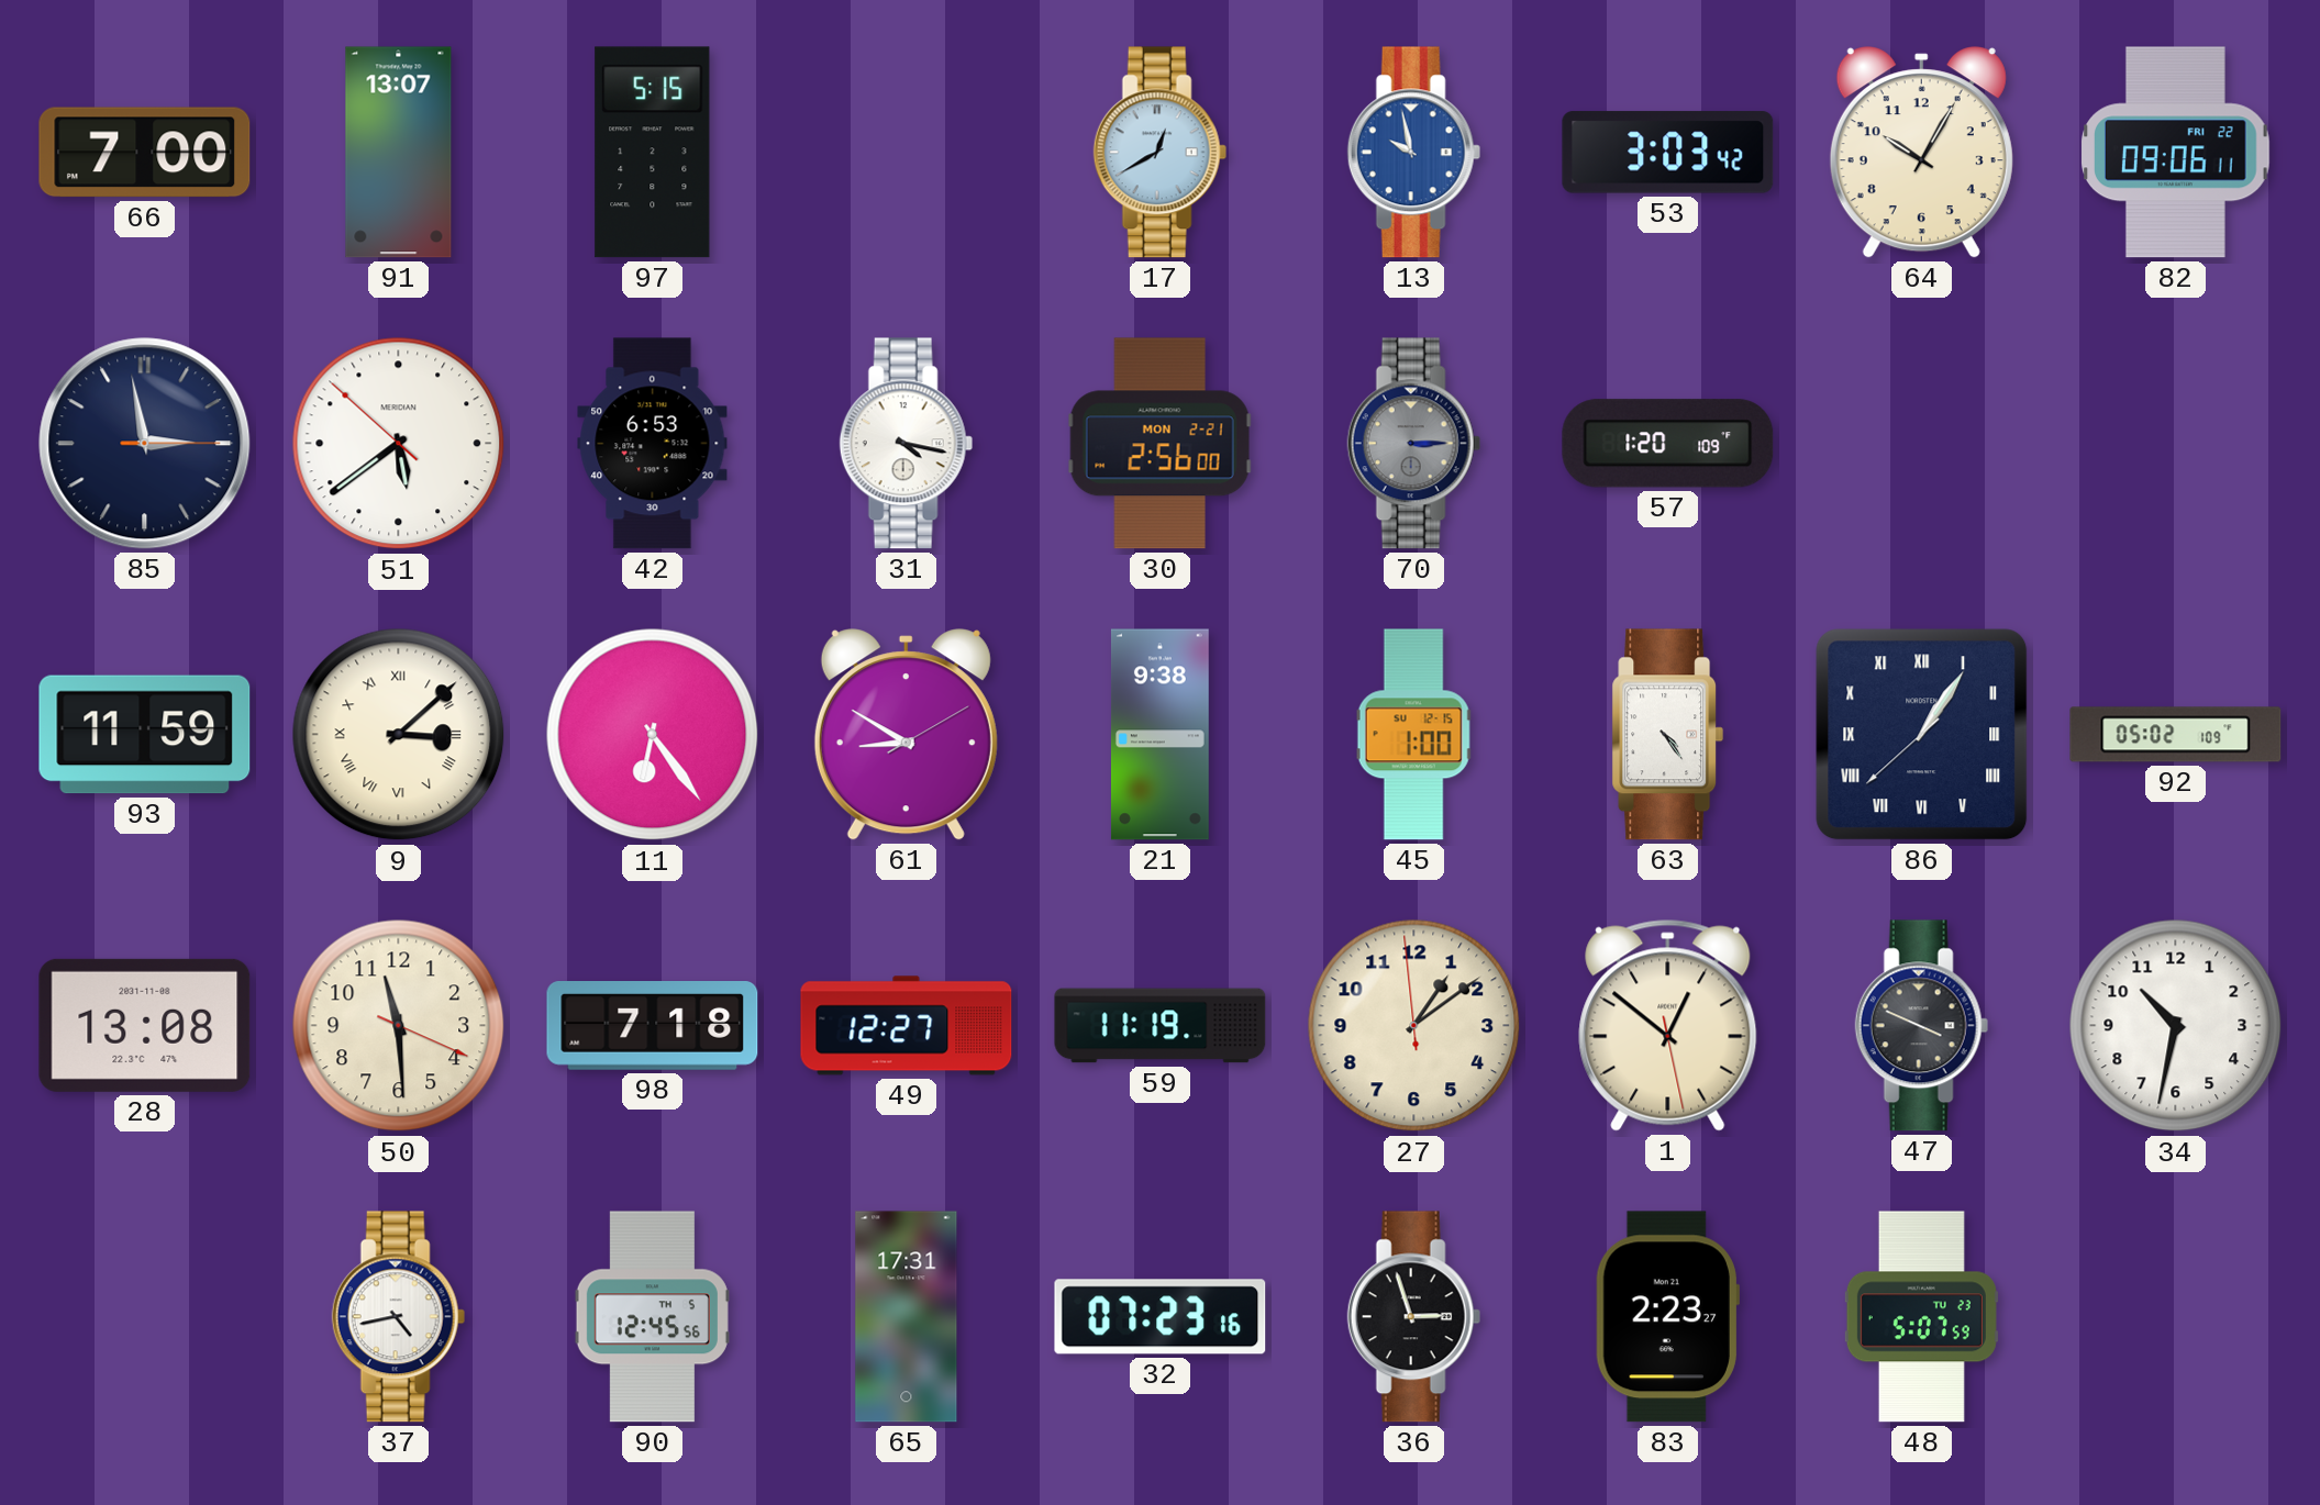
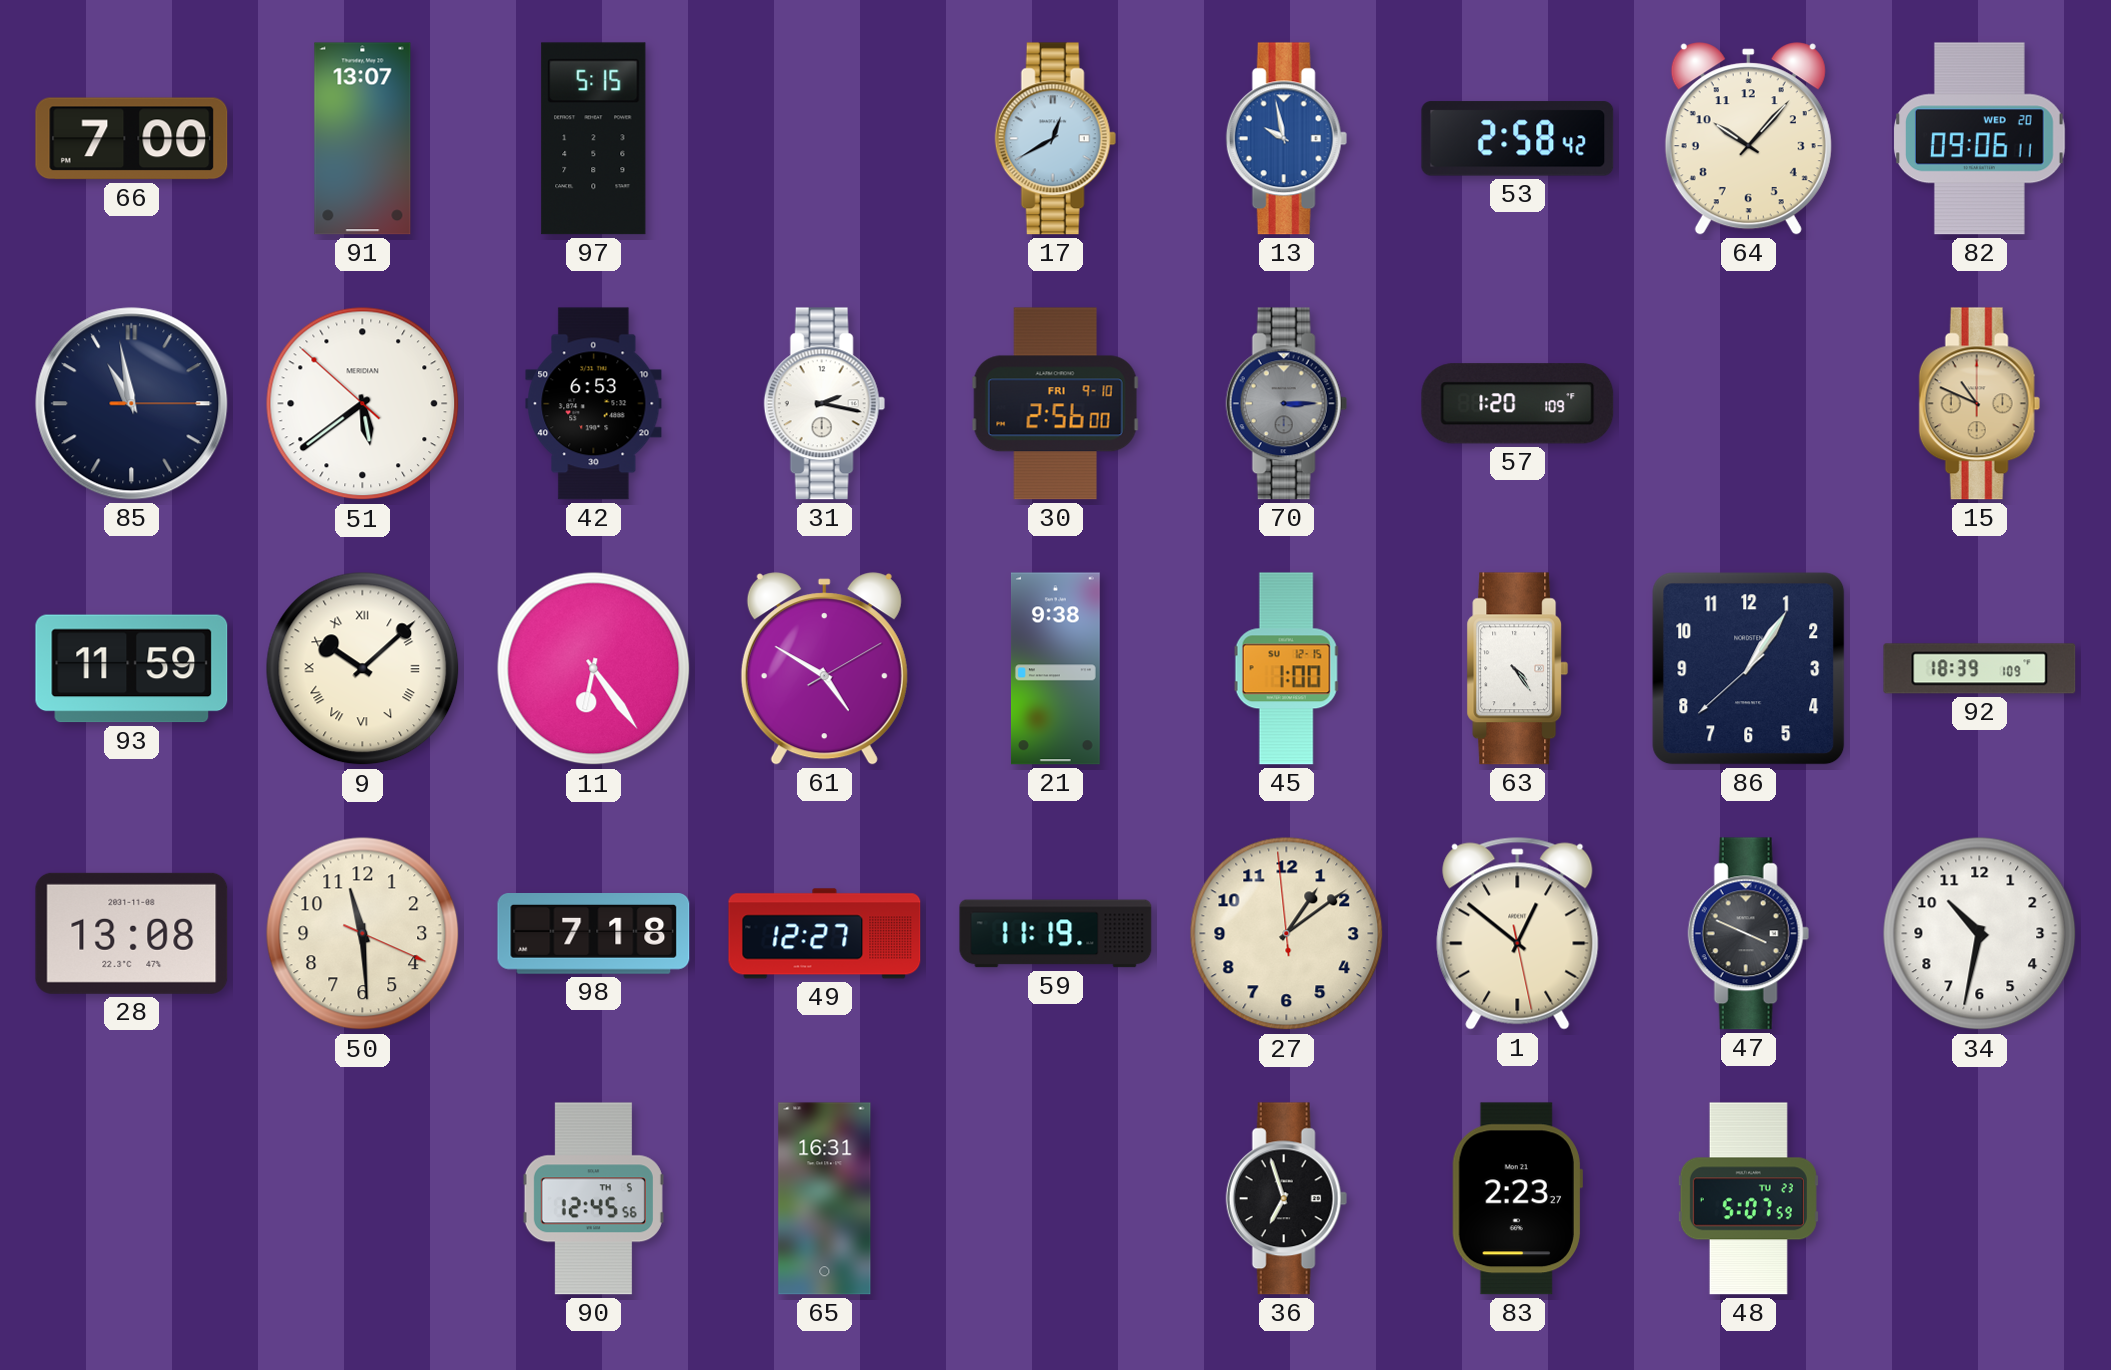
53: 3:03 -> 2:58 (1518, 139)
64: 10:05 -> 10:07 (1748, 139)
82 date: FRI 22 -> WED 20 (1980, 139)
85: 2:58 -> 10:58 (132, 404)
31: 4:17 -> 2:17 (824, 404)
30 date: MON 2-21 -> FRI 9-10 (1055, 404)
15: none -> 10:49 (1979, 404)
9: 3:08 -> 10:08 (363, 669)
61: 8:50 -> 4:50 (824, 669)
86 numerals: Roman -> Arabic (1749, 669)
92: 05:02 -> 18:39 (1980, 669)
37: 4:43 -> none (398, 1317)
65: 17:31 -> 16:31 (825, 1199)
32: 07:23 -> none (1161, 1317)
36: 2:57 -> 6:57 (1286, 1199)
